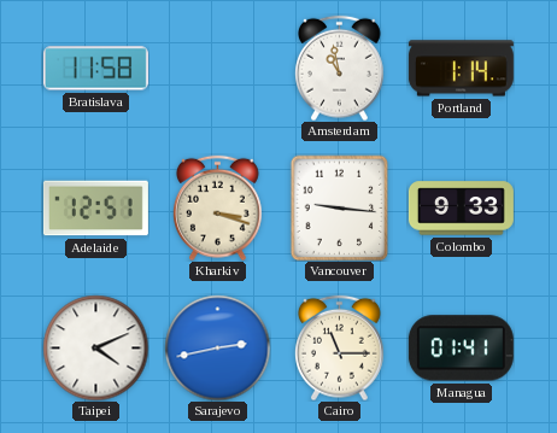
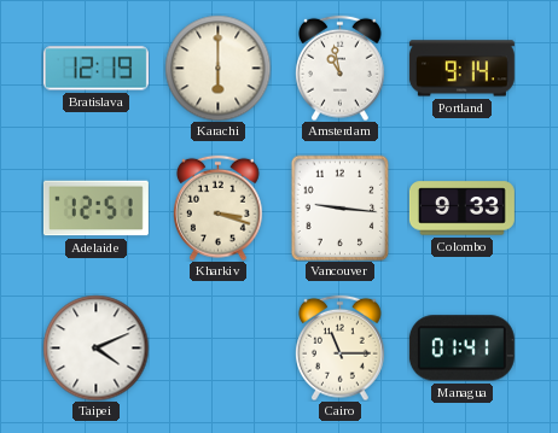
Bratislava: 11:58 -> 12:19 (95, 69)
Karachi: none -> 6:00 (217, 68)
Portland: 1:14 -> 9:14 (461, 69)
Sarajevo: 2:43 -> none (217, 347)
